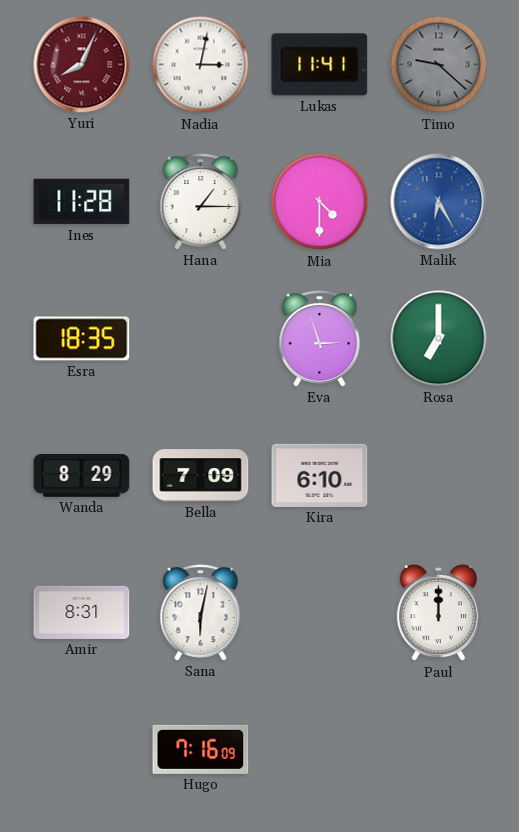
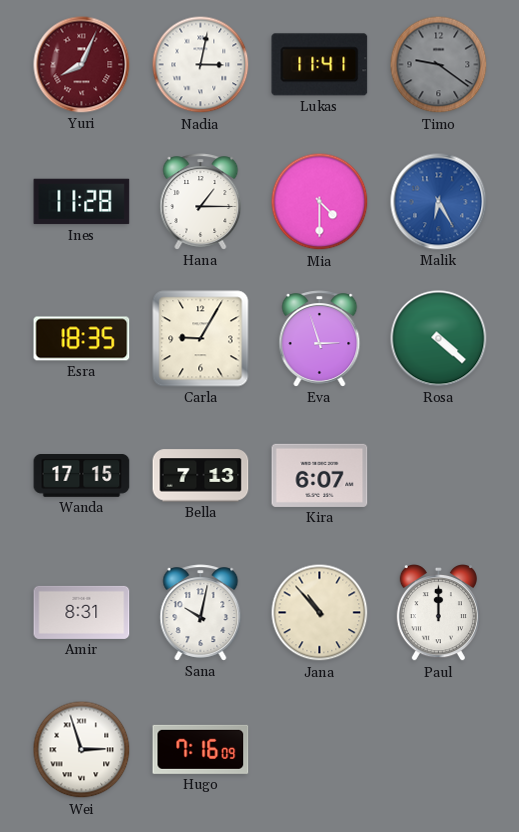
Timo: 9:22 -> 9:21 (439, 65)
Carla: none -> 9:05 (201, 339)
Rosa: 7:00 -> 4:22 (439, 339)
Wanda: 8:29 -> 17:15 (82, 476)
Bella: 7:09 -> 7:13 (201, 476)
Kira: 6:10 -> 6:07 (320, 475)
Sana: 6:02 -> 10:02 (201, 613)
Jana: none -> 10:53 (320, 613)
Wei: none -> 2:57 (82, 750)
